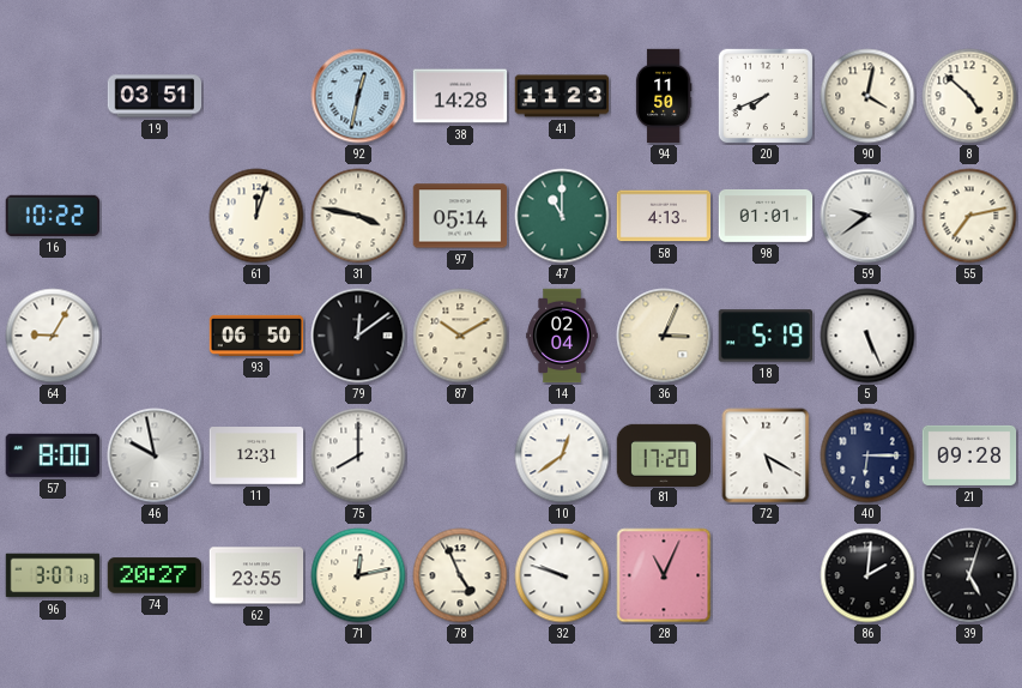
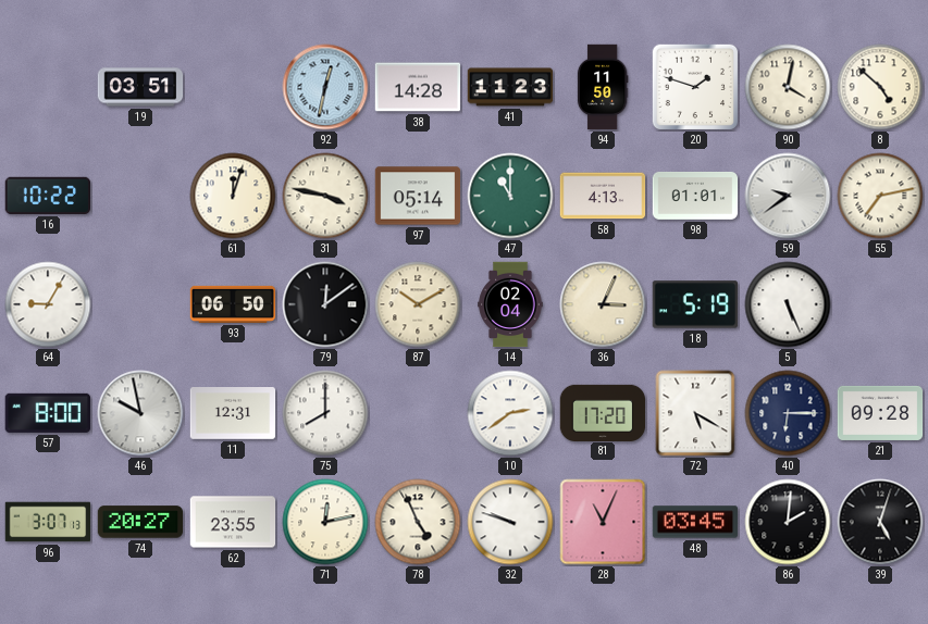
20: 7:41 -> 1:48 (695, 87)
10: 12:39 -> 2:39 (510, 413)
48: none -> 03:45 (695, 522)
